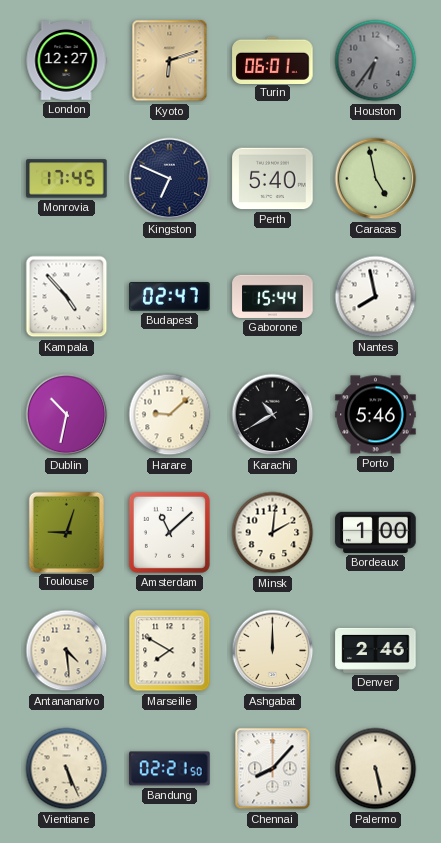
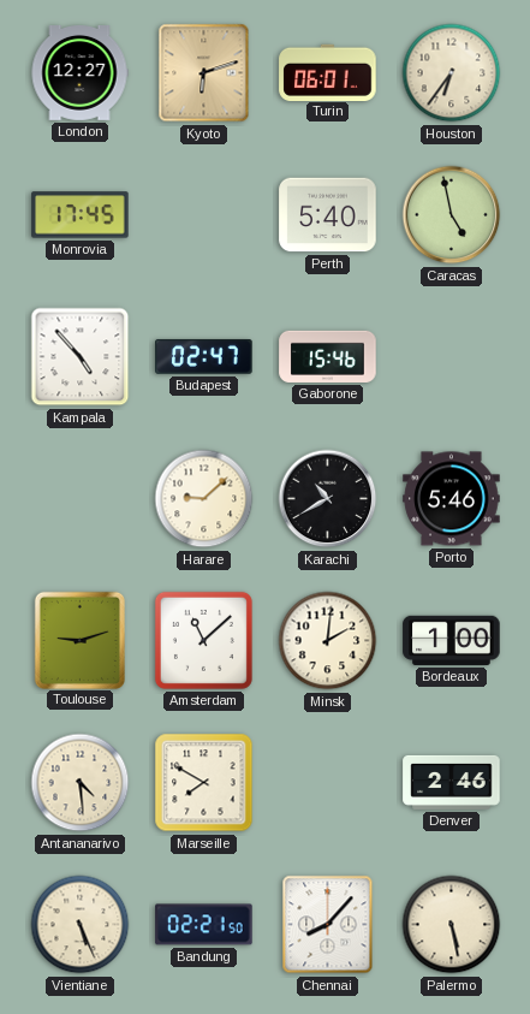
Houston dial: grey -> cream (452, 73)
Kingston: 6:49 -> none (170, 179)
Gaborone: 15:44 -> 15:46 (328, 356)
Nantes: 7:58 -> none (376, 297)
Dublin: 10:32 -> none (67, 415)
Toulouse: 9:03 -> 9:12 (79, 640)
Ashgabat: 12:00 -> none (273, 651)
